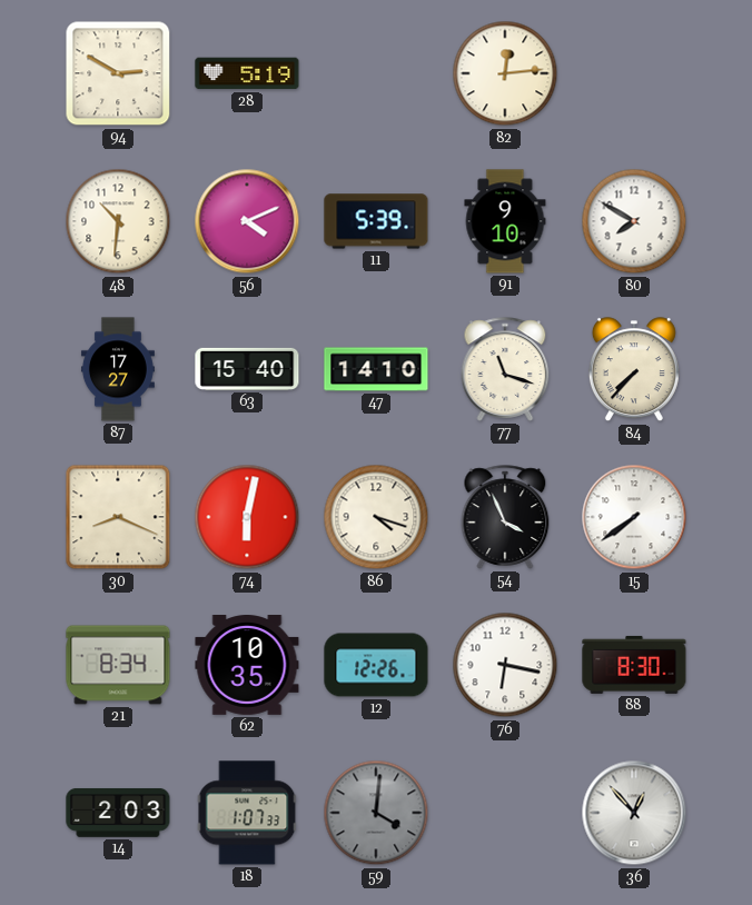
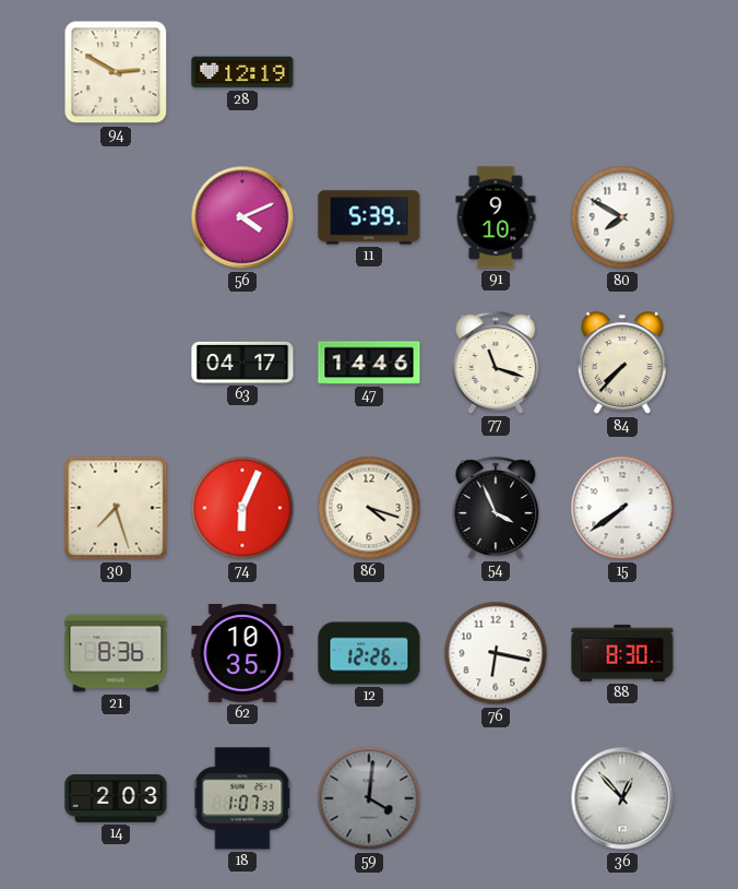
28: 5:19 -> 12:19 (242, 72)
82: 12:14 -> none (505, 73)
48: 10:31 -> none (118, 221)
87: 17:27 -> none (118, 369)
63: 15:40 -> 04:17 (242, 363)
47: 14:10 -> 14:46 (369, 363)
30: 8:19 -> 7:27 (116, 508)
74: 6:02 -> 6:04 (242, 508)
21: 8:34 -> 8:36 (116, 653)
